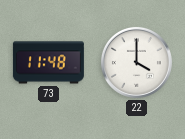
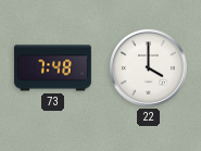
73: 11:48 -> 7:48 (52, 68)
